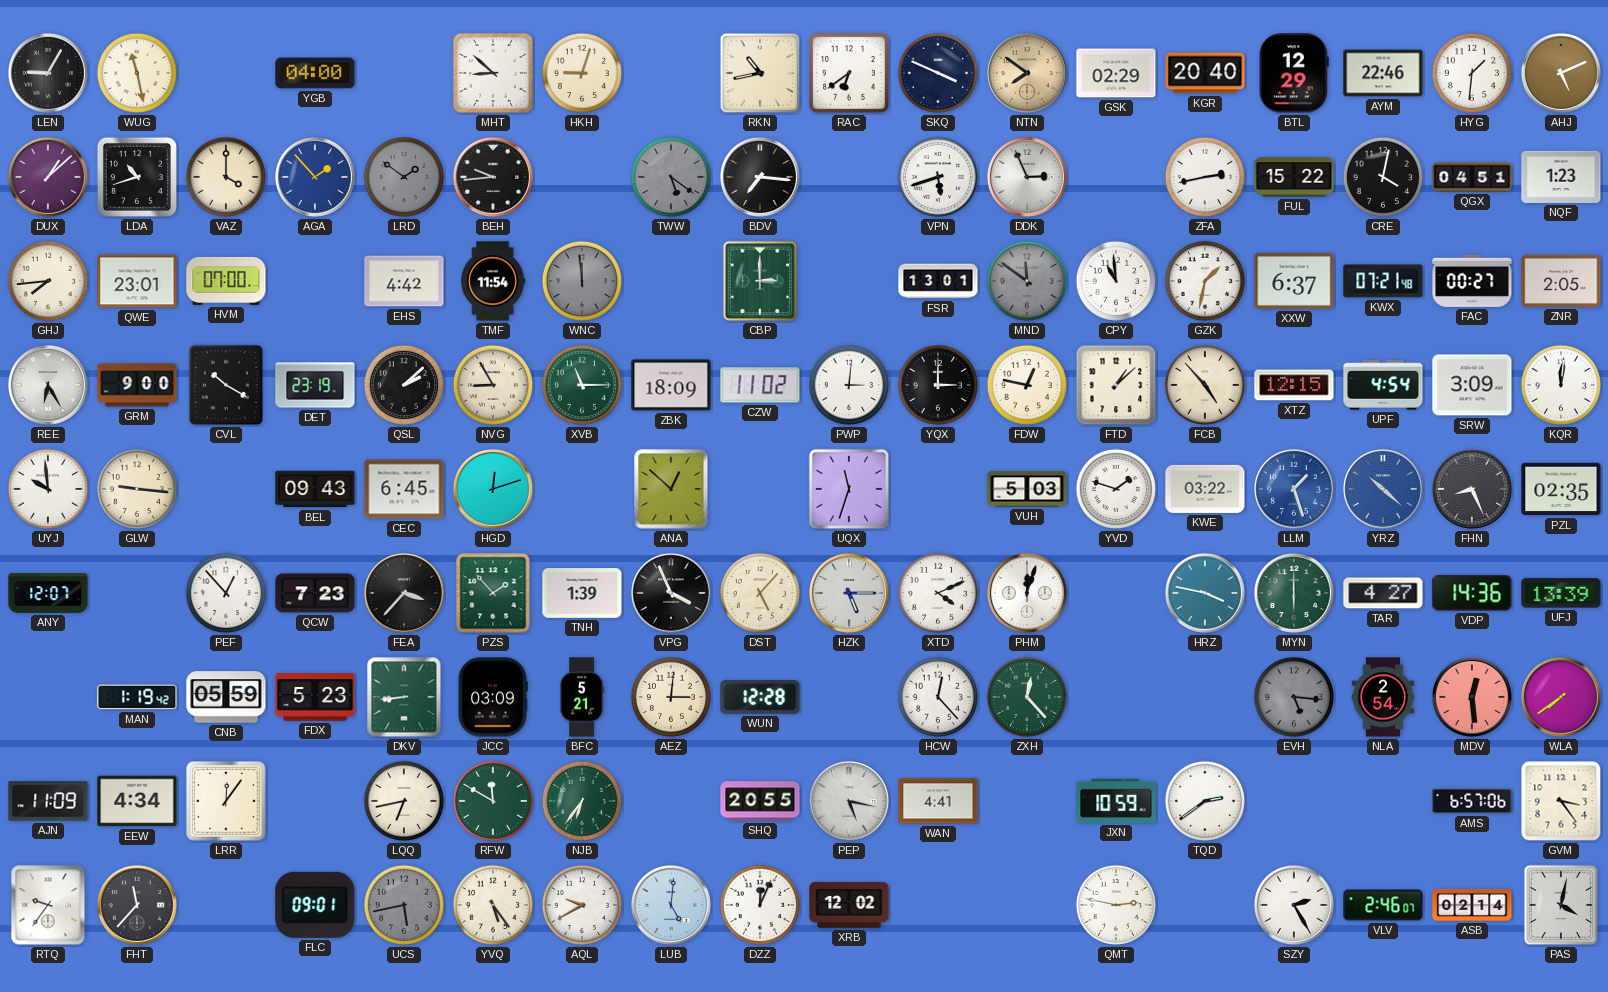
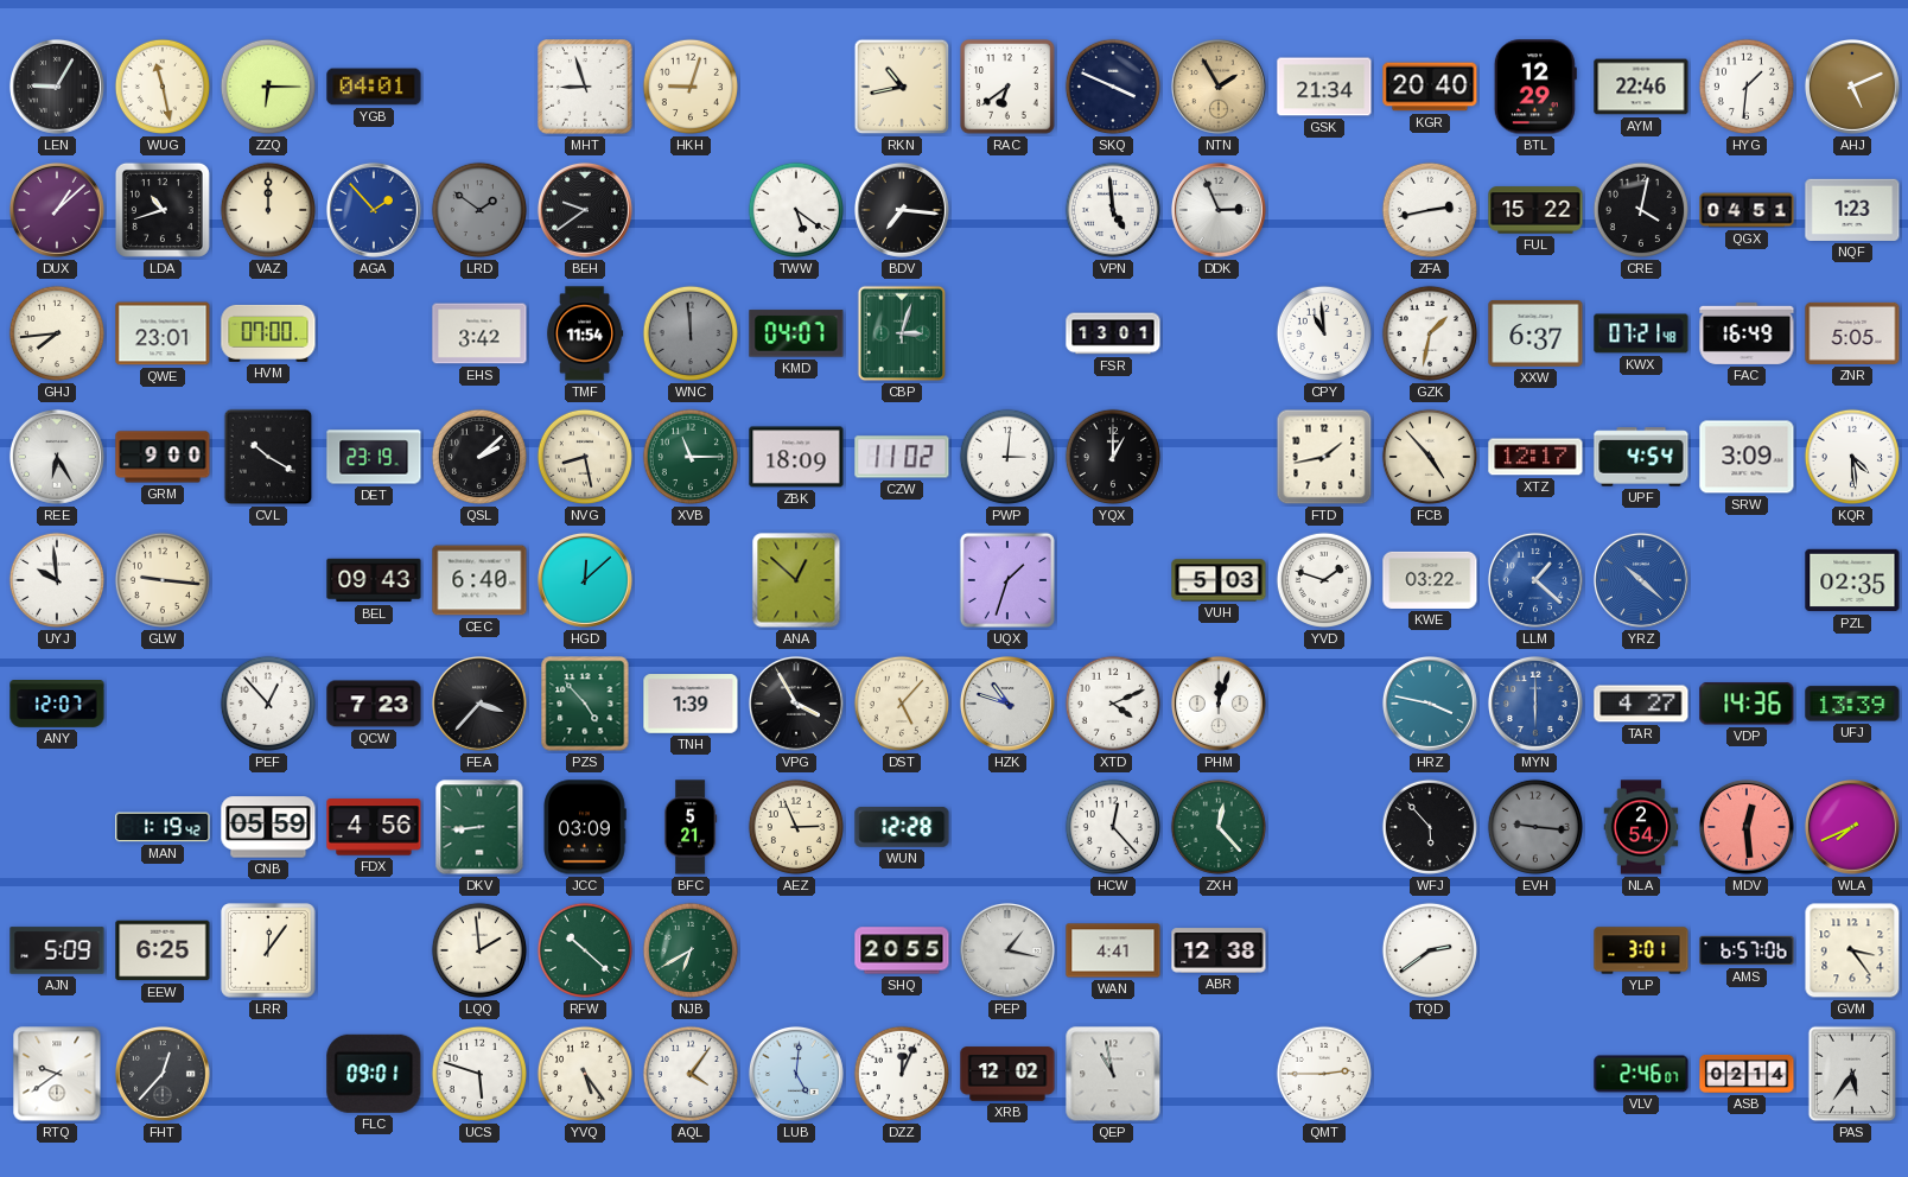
ZZQ: none -> 6:15 (268, 87)
YGB: 04:00 -> 04:01 (374, 87)
MHT: 8:52 -> 8:57 (585, 87)
NTN: 7:51 -> 1:55 (1219, 87)
GSK: 02:29 -> 21:34 (1324, 87)
VAZ: 4:00 -> 12:00 (268, 210)
BEH: 9:44 -> 9:39 (585, 210)
TWW dial: grey -> white (796, 210)
VPN: 5:42 -> 4:59 (1113, 210)
EHS: 4:42 -> 3:42 (479, 333)
KMD: none -> 04:07 (796, 333)
CBP: 3:00 -> 3:03 (902, 333)
MND: 11:51 -> none (1027, 281)
FAC: 00:27 -> 16:49 (1747, 333)
ZNR: 2:05 -> 5:05 (1852, 333)
NVG: 8:55 -> 8:28 (585, 457)
YQX: 3:00 -> 1:00 (1113, 457)
FDW: 12:47 -> none (1027, 385)
FTD: 1:08 -> 1:43 (1324, 457)
XTZ: 12:15 -> 12:17 (1535, 457)
KQR: 12:01 -> 4:29 (1852, 457)
CEC: 6:45 -> 6:40 (479, 580)
HGD: 12:12 -> 12:08 (585, 580)
UQX: 11:33 -> 1:33 (1007, 580)
LLM: 1:27 -> 1:22 (1535, 580)
FHN: 8:26 -> none (1472, 489)
PZS: 1:53 -> 4:53 (585, 704)
VPG: 3:56 -> 3:55 (796, 704)
HZK: 5:15 -> 10:48 (1007, 704)
MYN dial: green -> blue (1535, 704)
FDX: 5:23 -> 4:56 (374, 827)
AEZ: 3:01 -> 2:56 (796, 827)
WFJ: none -> 5:53 (1430, 827)
EVH: 5:16 -> 9:16 (1535, 827)
WLA: 7:39 -> 7:41 (1852, 827)
AJN: 11:09 -> 5:09 (57, 950)
EEW: 4:34 -> 6:25 (163, 950)
LQQ: 6:43 -> 1:59 (479, 950)
RFW: 11:50 -> 10:22 (585, 950)
NJB: 6:36 -> 6:40 (691, 950)
PEP: 5:17 -> 1:17 (1007, 950)
ABR: none -> 12:38 (1219, 950)
JXN: 10:59 -> none (1116, 801)
YLP: none -> 3:01 (1641, 950)
RTQ: 9:36 -> 9:39 (57, 1074)
FHT: 11:37 -> 12:37 (163, 1074)
UCS: 5:43 -> 5:48 (479, 1074)
UCS dial: grey -> white (479, 1074)
AQL: 9:40 -> 4:06 (691, 1074)
QEP: none -> 10:58 (1113, 1074)
QMT: 2:47 -> 2:45 (1324, 1074)
SZY: 2:25 -> none (1294, 905)
PAS: 4:02 -> 5:36 (1852, 1074)
